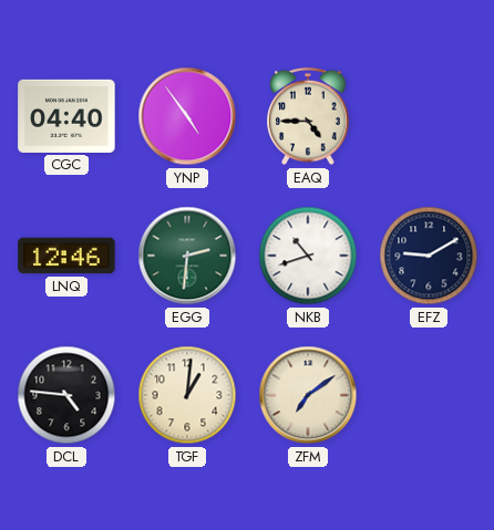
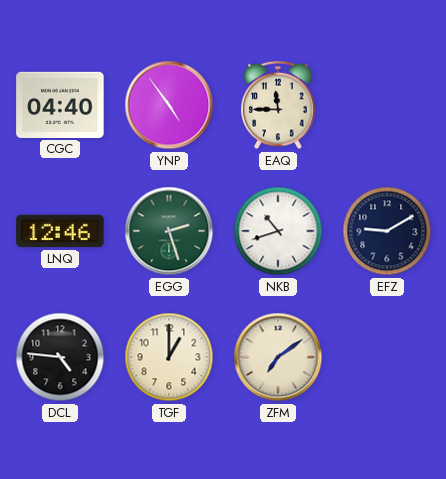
EAQ: 4:45 -> 11:45 (278, 105)
EGG: 2:31 -> 2:27 (169, 231)
TGF: 1:01 -> 1:00 (169, 357)
